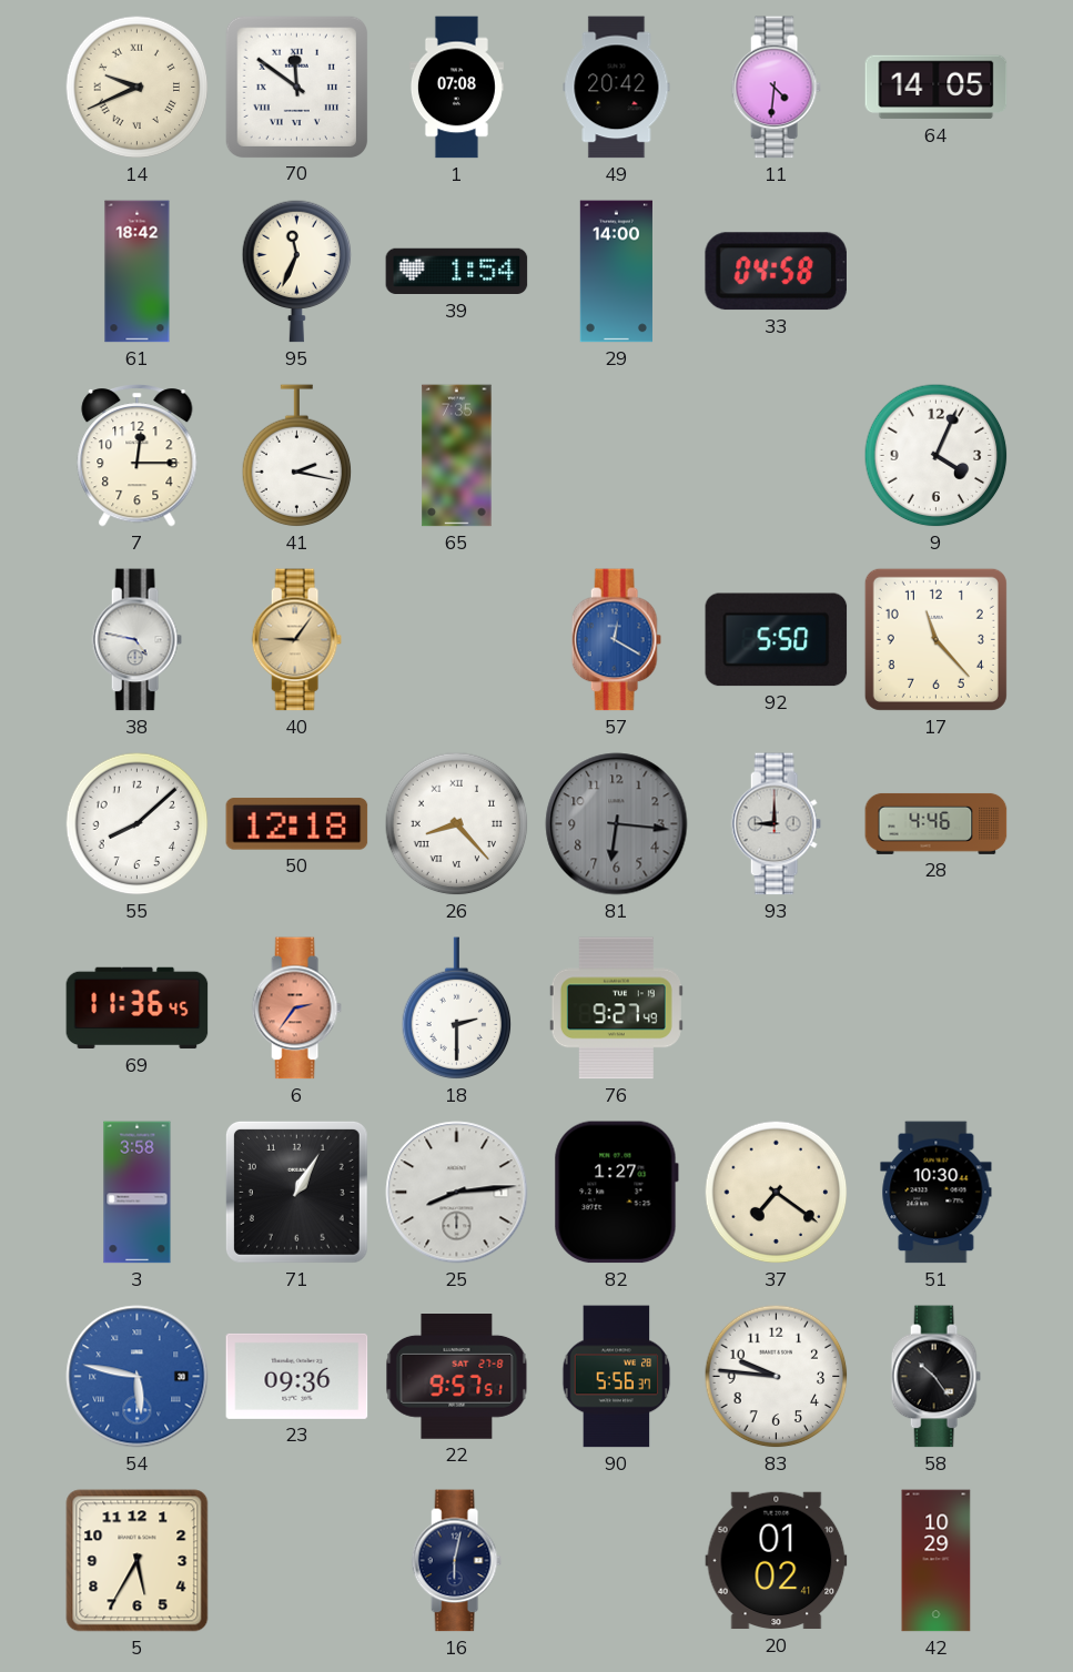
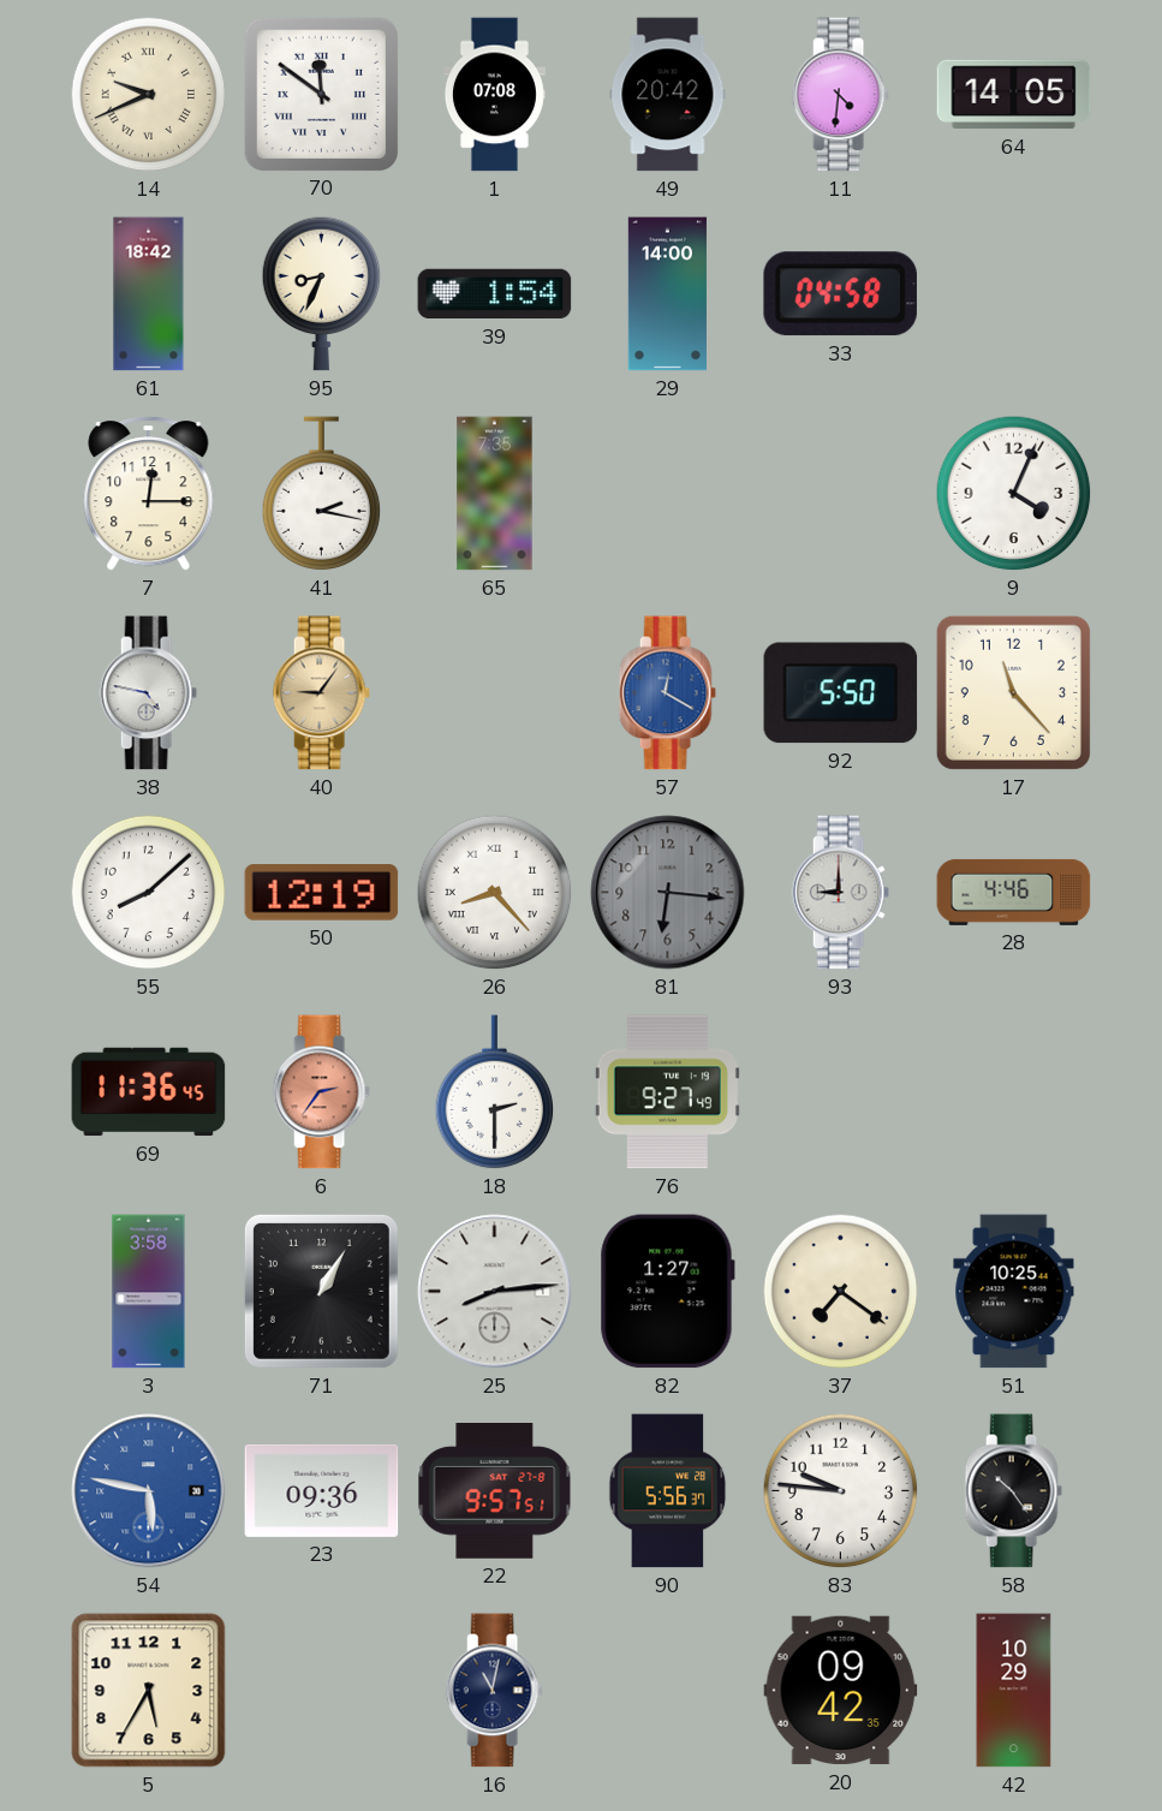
95: 11:34 -> 8:34 (322, 293)
50: 12:18 -> 12:19 (322, 893)
51: 10:30 -> 10:25 (1014, 1292)
16: 6:02 -> 11:02 (494, 1691)
20: 01:02 -> 09:42 (841, 1691)
